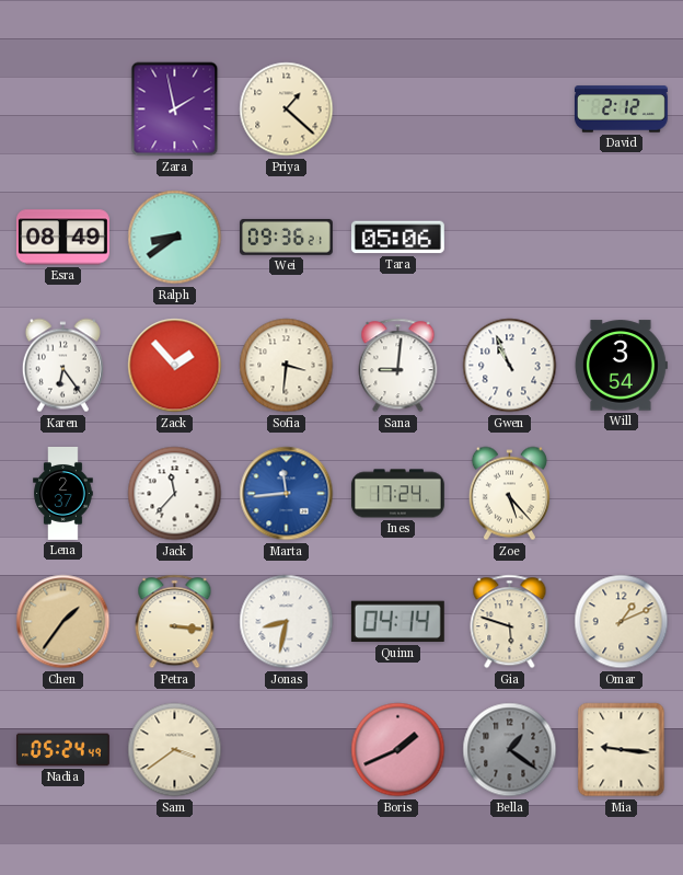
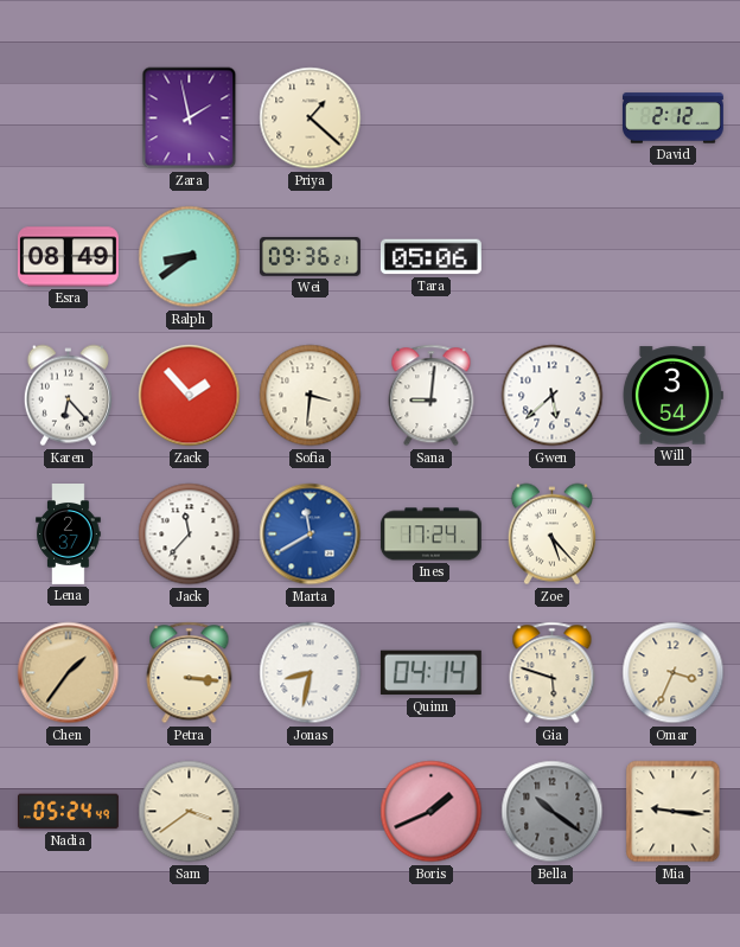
Karen: 6:24 -> 6:23 (68, 396)
Gwen: 10:56 -> 5:38 (553, 396)
Marta: 11:44 -> 11:40 (311, 535)
Omar: 1:11 -> 3:34 (674, 673)
Bella: 1:21 -> 10:21 (553, 812)
